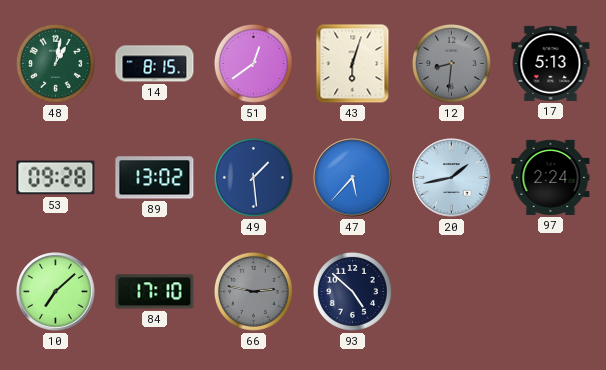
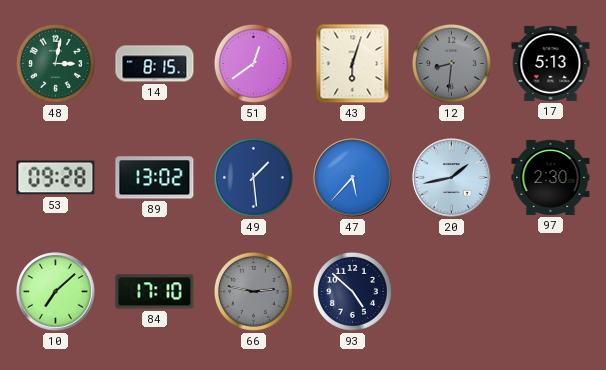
48: 1:02 -> 3:02 (55, 63)
97: 2:24 -> 2:30 (551, 177)
